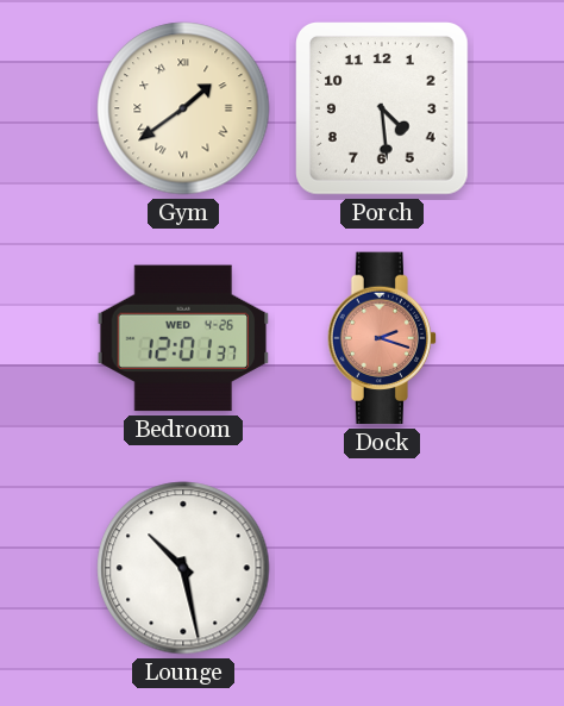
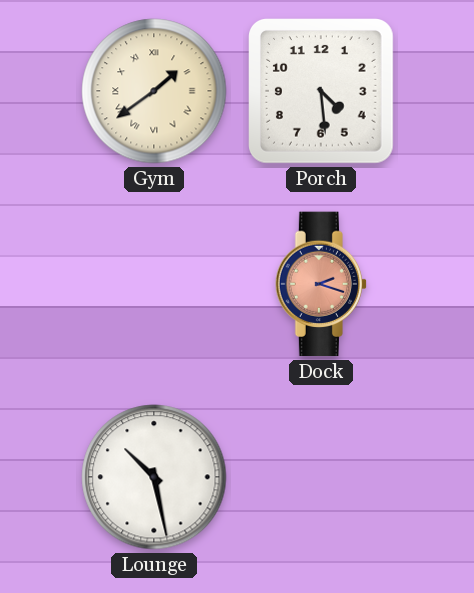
Bedroom: 12:01 -> none (183, 338)
